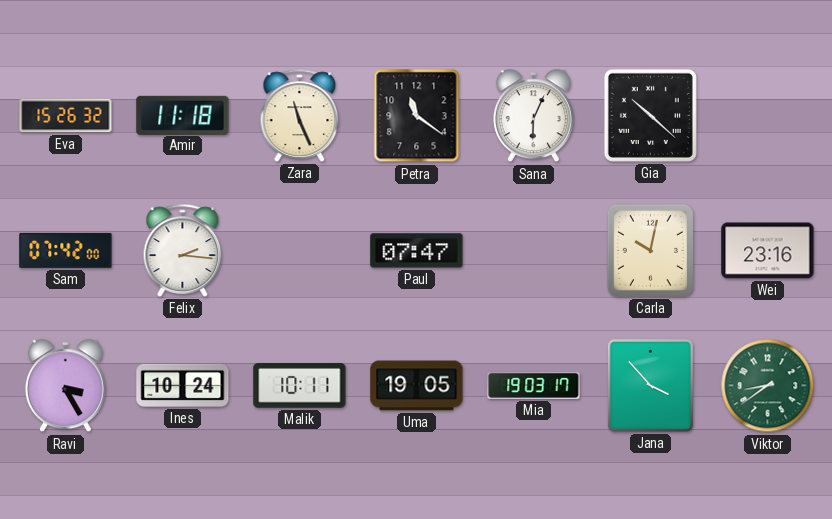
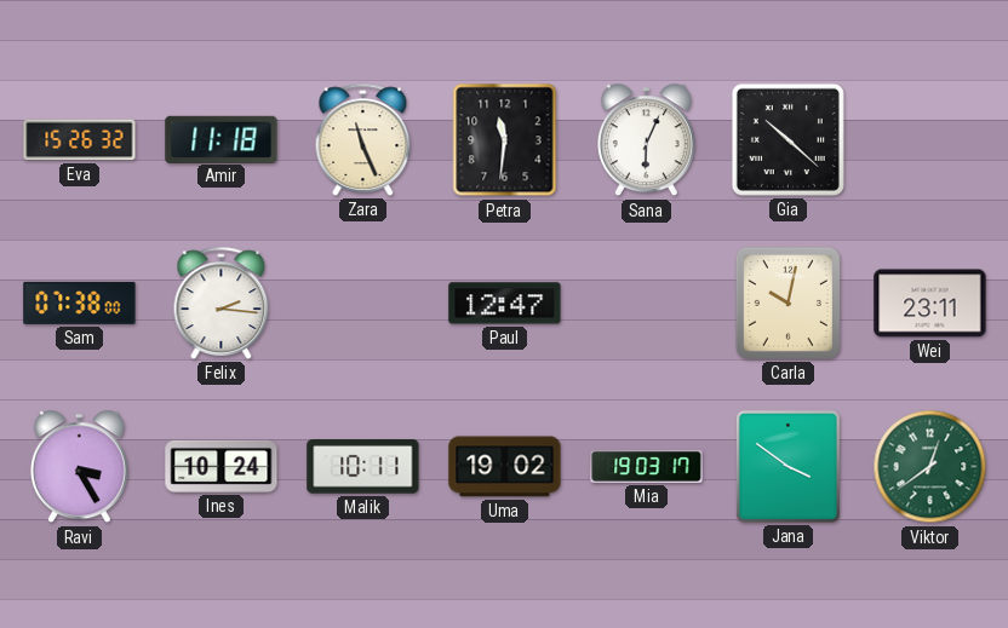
Petra: 11:21 -> 11:31 (505, 140)
Sam: 07:42 -> 07:38 (80, 303)
Paul: 07:47 -> 12:47 (505, 304)
Wei: 23:16 -> 23:11 (930, 304)
Uma: 19:05 -> 19:02 (505, 467)
Jana: 3:53 -> 3:51 (787, 466)
Viktor: 8:39 -> 12:39 (930, 467)
